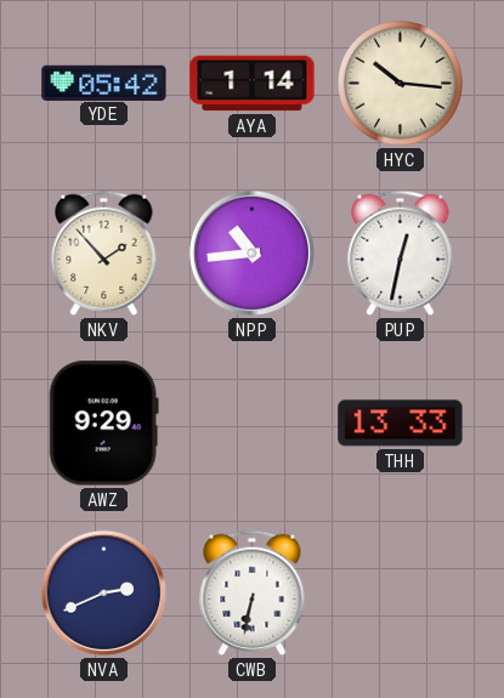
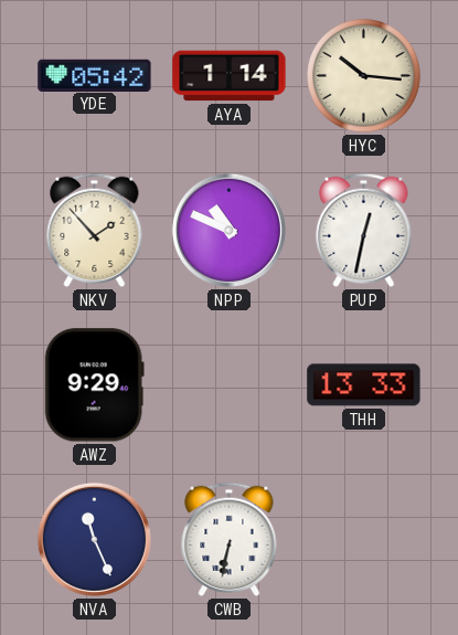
NPP: 10:44 -> 10:49 (228, 230)
NVA: 2:41 -> 11:26 (94, 539)
